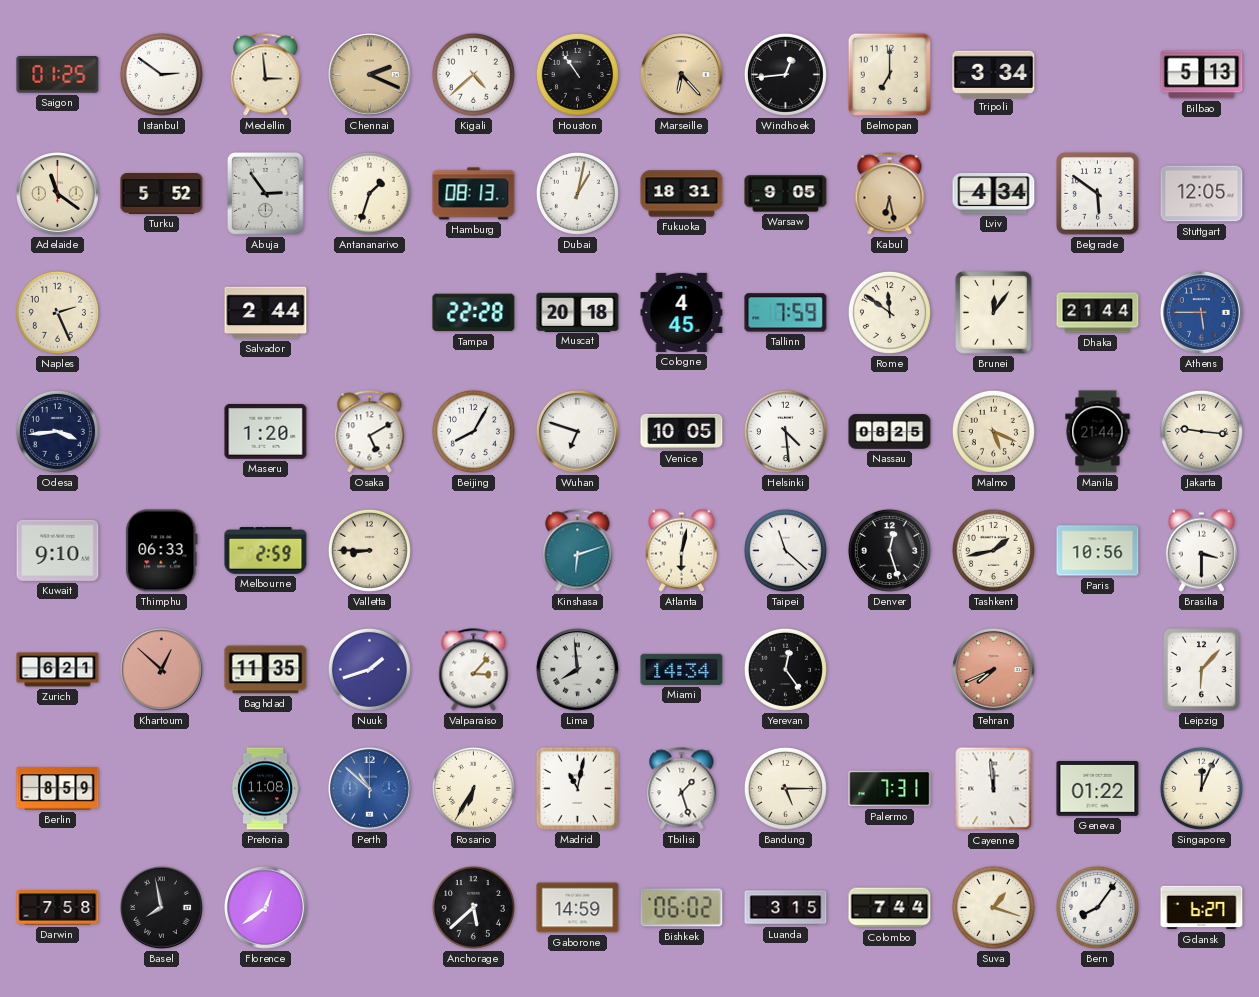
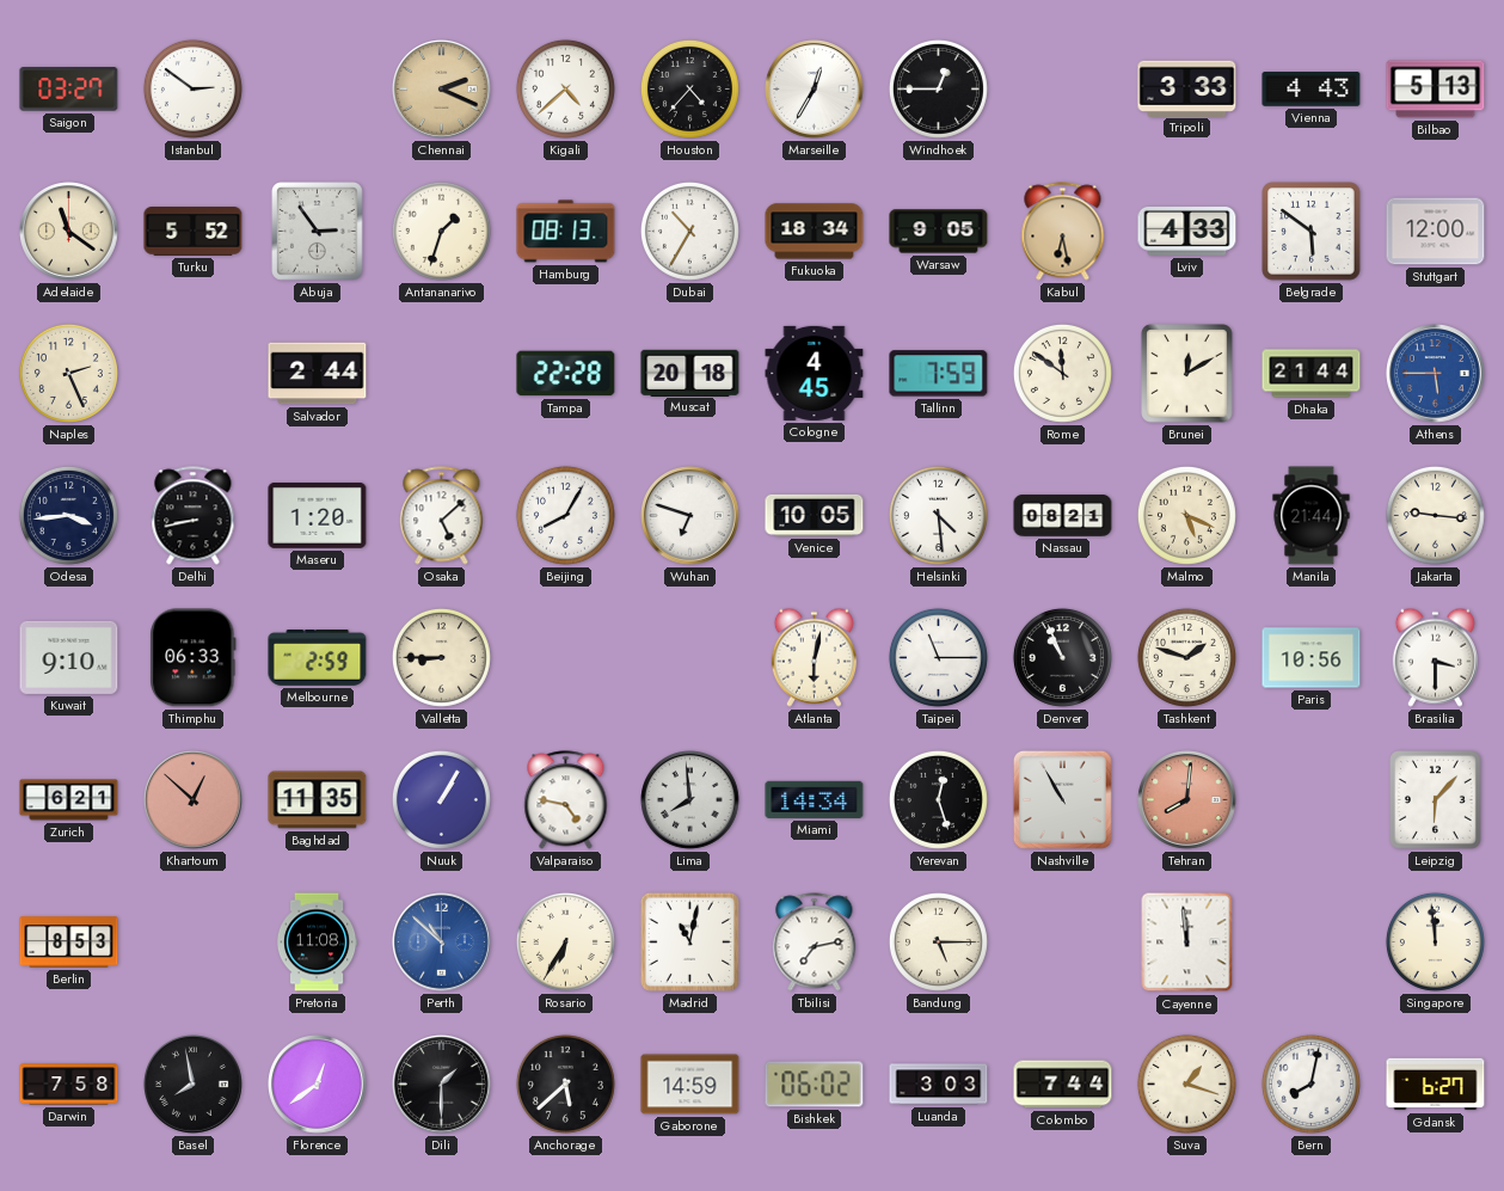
Saigon: 01:25 -> 03:27 (69, 90)
Medellin: 2:59 -> none (266, 75)
Houston: 10:54 -> 4:37 (689, 88)
Marseille: 6:23 -> 12:35 (815, 90)
Marseille dial: champagne -> white (815, 90)
Windhoek: 12:44 -> 12:45 (938, 88)
Belmopan: 7:00 -> none (889, 74)
Tripoli: 3:34 -> 3:33 (1187, 88)
Vienna: none -> 4:43 (1312, 90)
Dubai: 1:02 -> 10:35 (689, 231)
Fukuoka: 18:31 -> 18:34 (815, 232)
Lviv: 4:34 -> 4:33 (1187, 232)
Stuttgart: 12:05 -> 12:00 (1436, 232)
Brunei: 12:06 -> 12:10 (1187, 374)
Delhi: none -> 8:43 (194, 516)
Osaka: 5:10 -> 5:08 (442, 516)
Nassau: 08:25 -> 08:21 (1063, 516)
Kinshasa: 6:12 -> none (578, 551)
Taipei: 11:22 -> 11:15 (938, 657)
Denver: 12:27 -> 10:56 (1062, 657)
Tashkent: 1:43 -> 1:48 (1186, 657)
Nuuk: 1:42 -> 1:05 (441, 799)
Valparaiso: 3:07 -> 4:47 (566, 800)
Yerevan: 12:24 -> 12:27 (938, 799)
Nashville: none -> 10:55 (1062, 799)
Tehran: 7:41 -> 8:01 (1187, 800)
Berlin: 8:59 -> 8:53 (69, 943)
Tbilisi: 1:27 -> 7:13 (815, 943)
Palermo: 7:31 -> none (890, 789)
Geneva: 01:22 -> none (1098, 788)
Singapore: 12:04 -> 11:59 (1435, 941)
Dili: none -> 1:30 (442, 1085)
Luanda: 3:15 -> 3:03 (939, 1085)
Bern: 8:06 -> 8:02 (1310, 1083)
